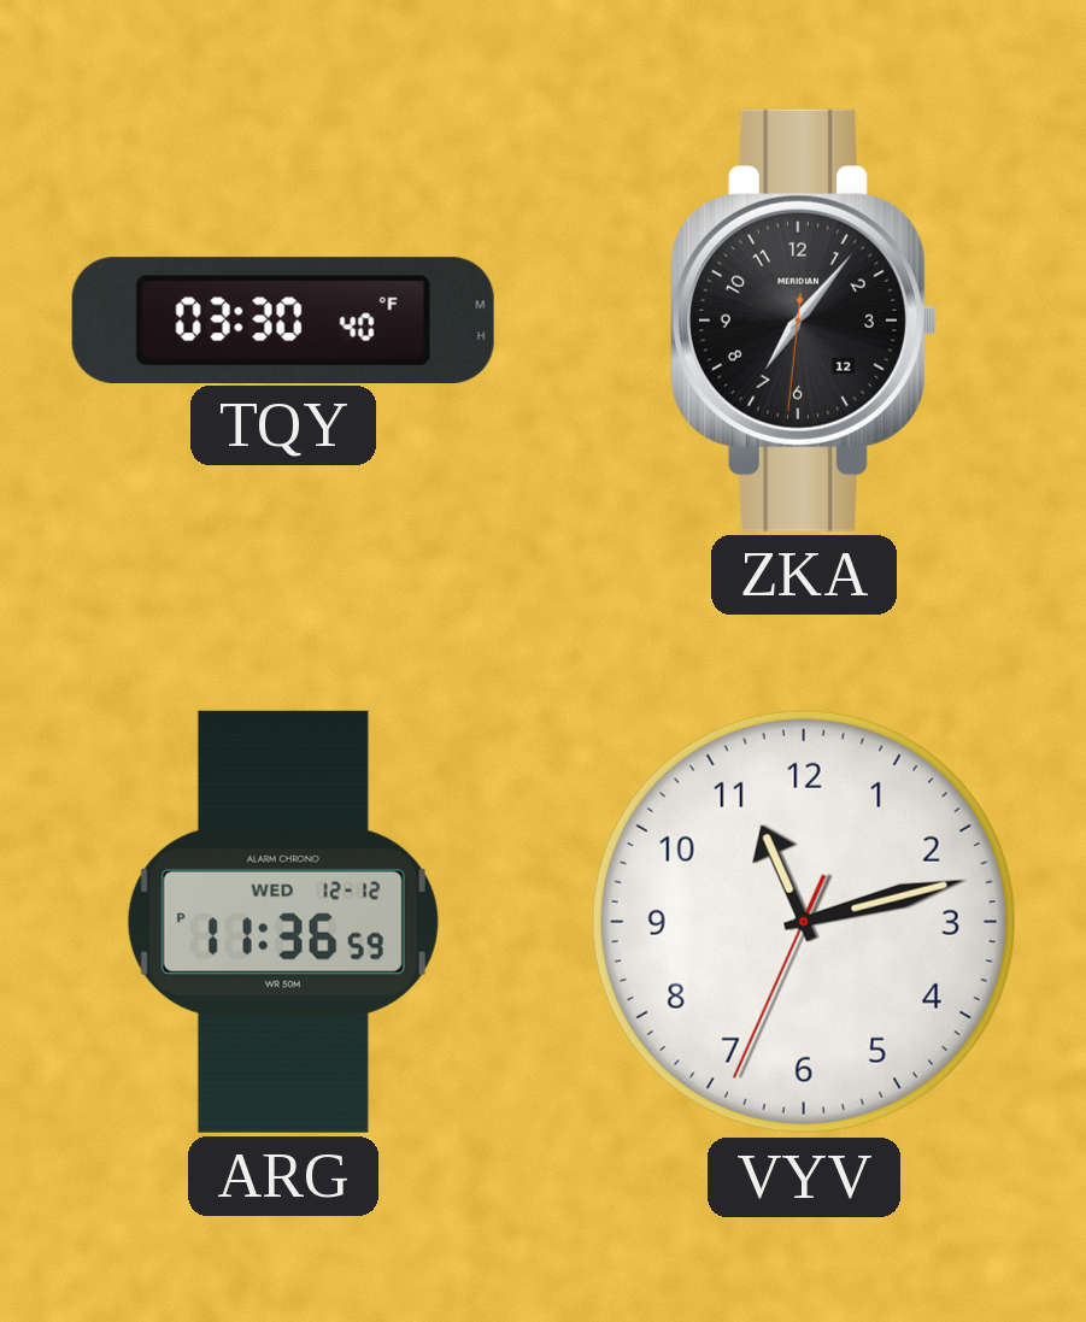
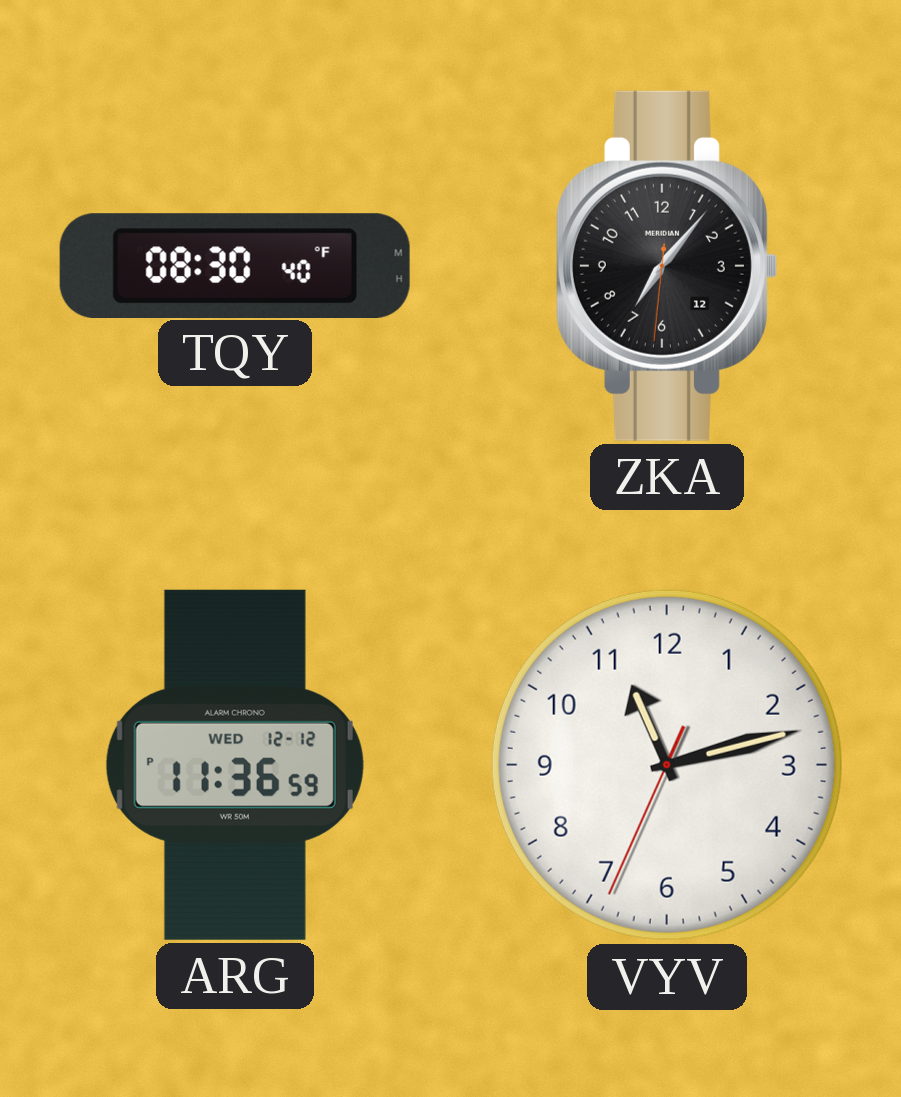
TQY: 03:30 -> 08:30 (235, 265)
